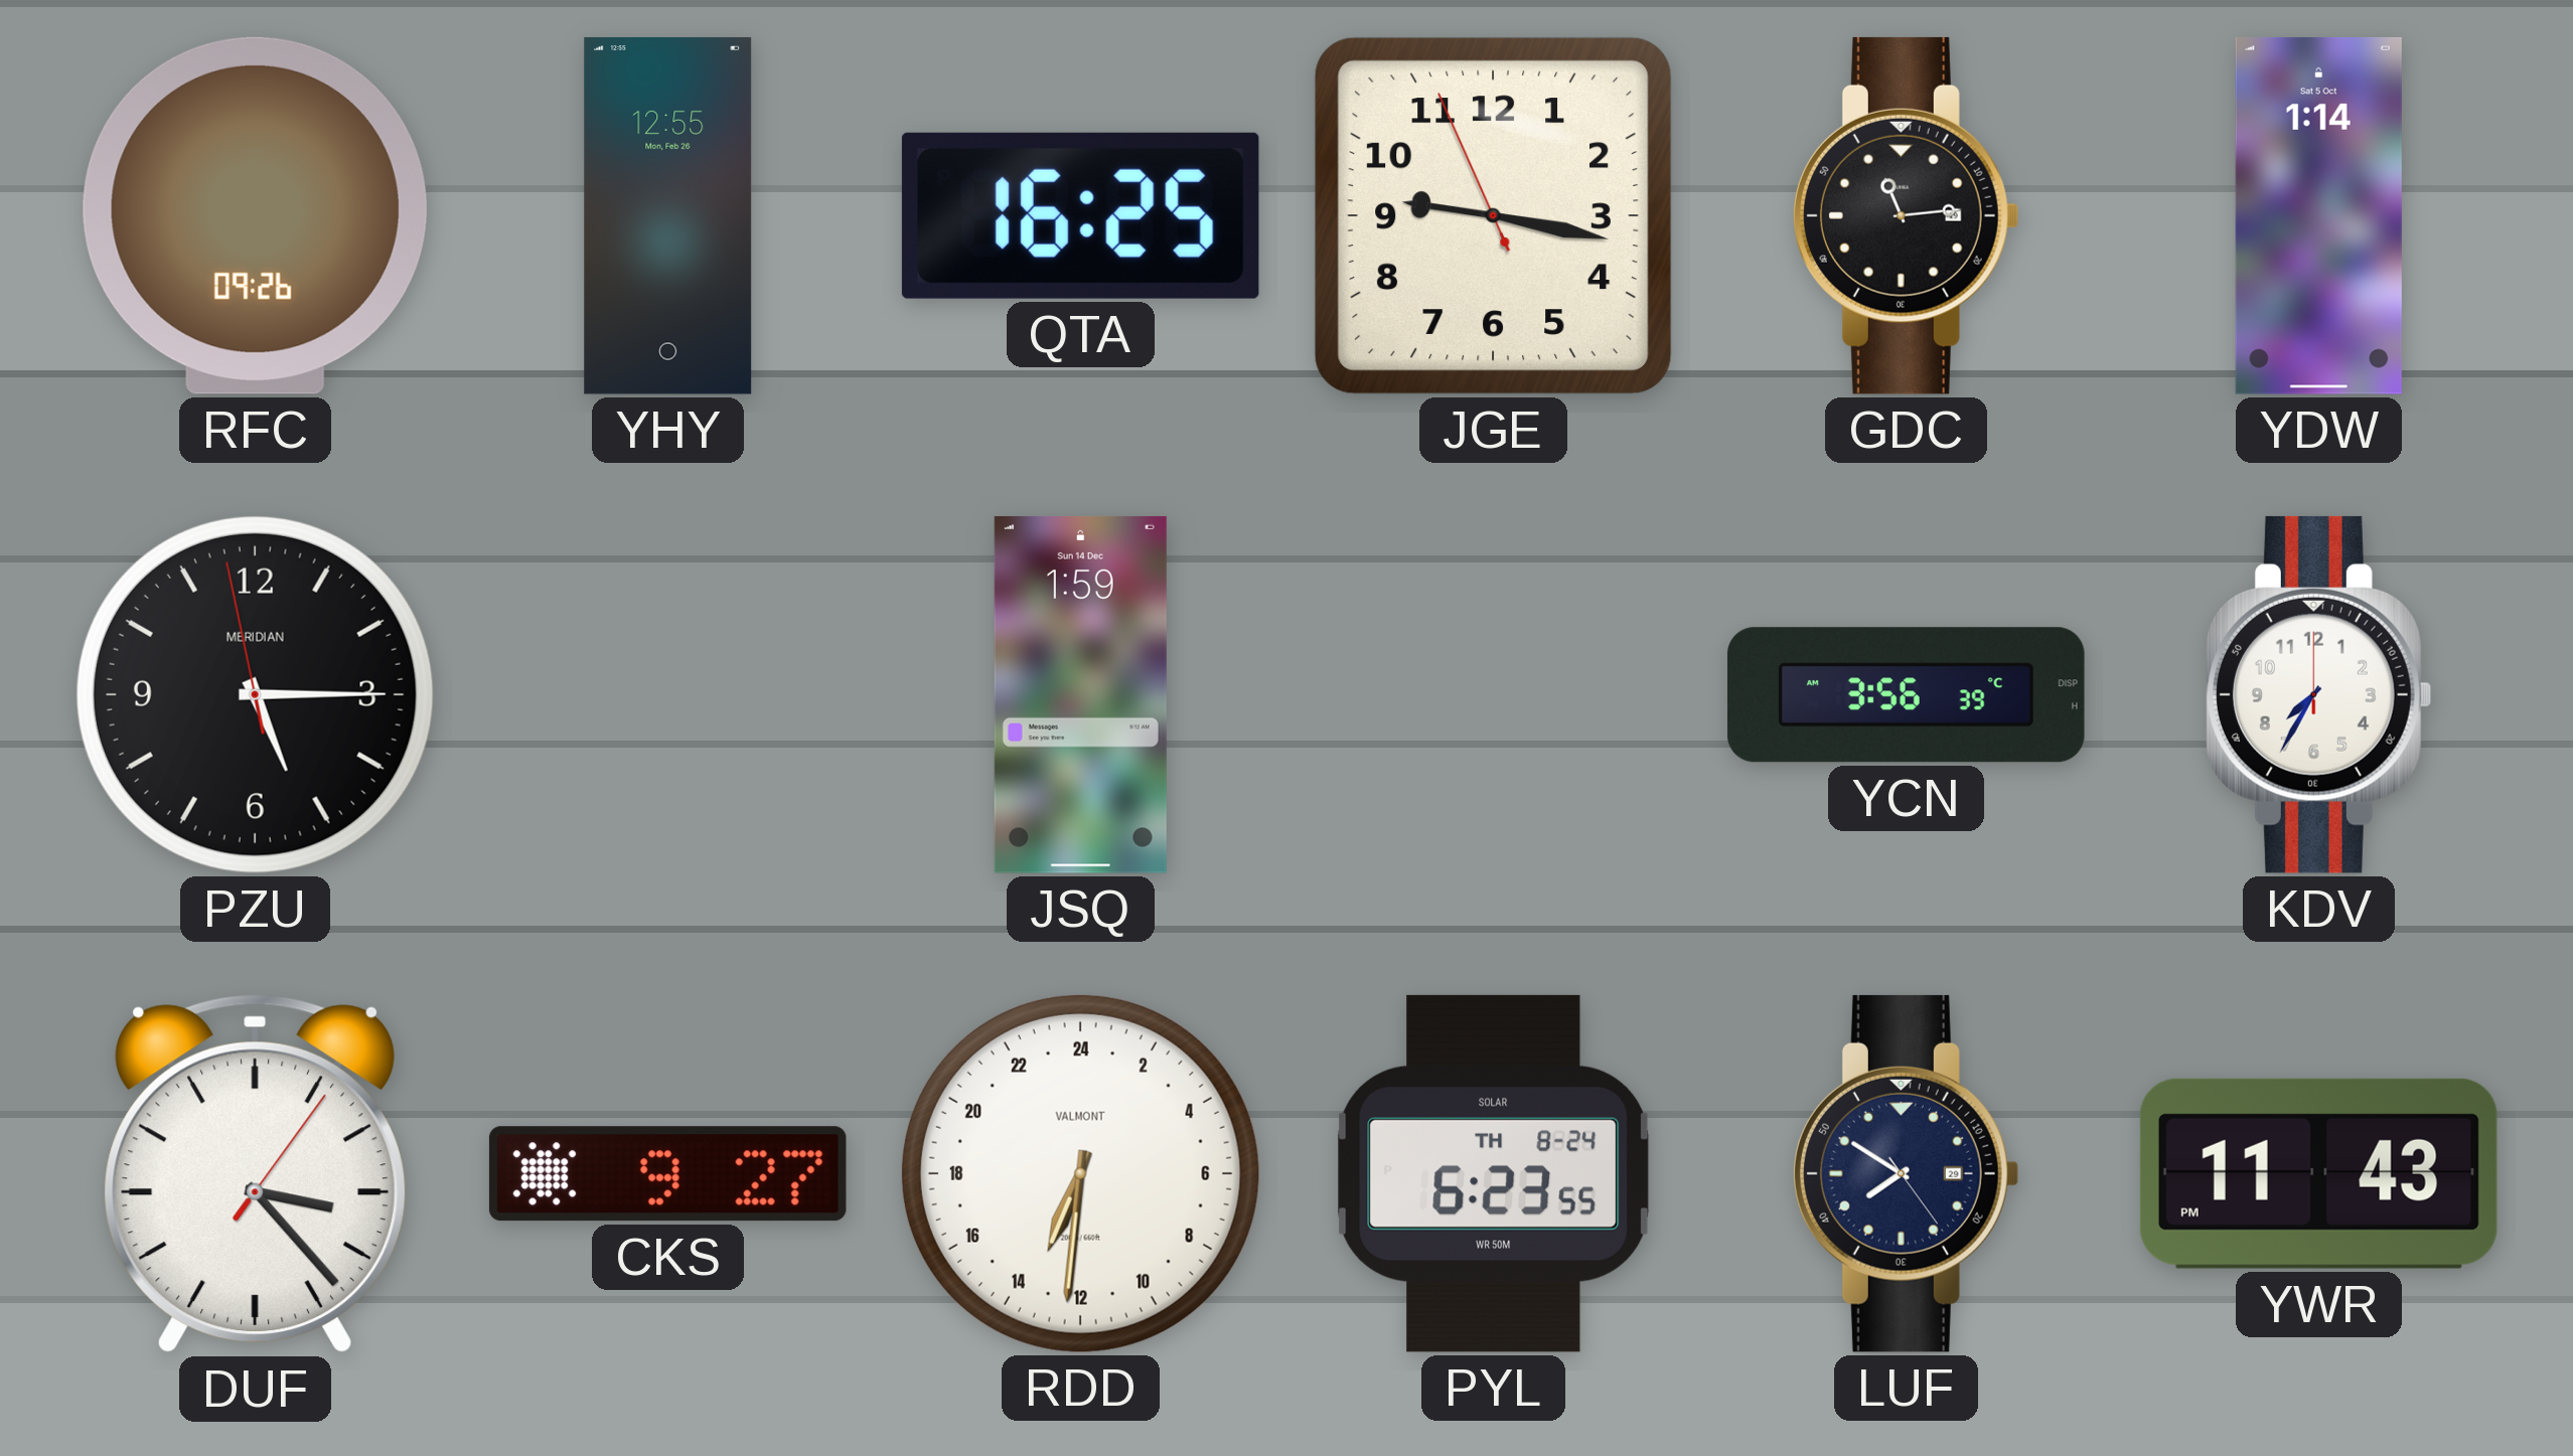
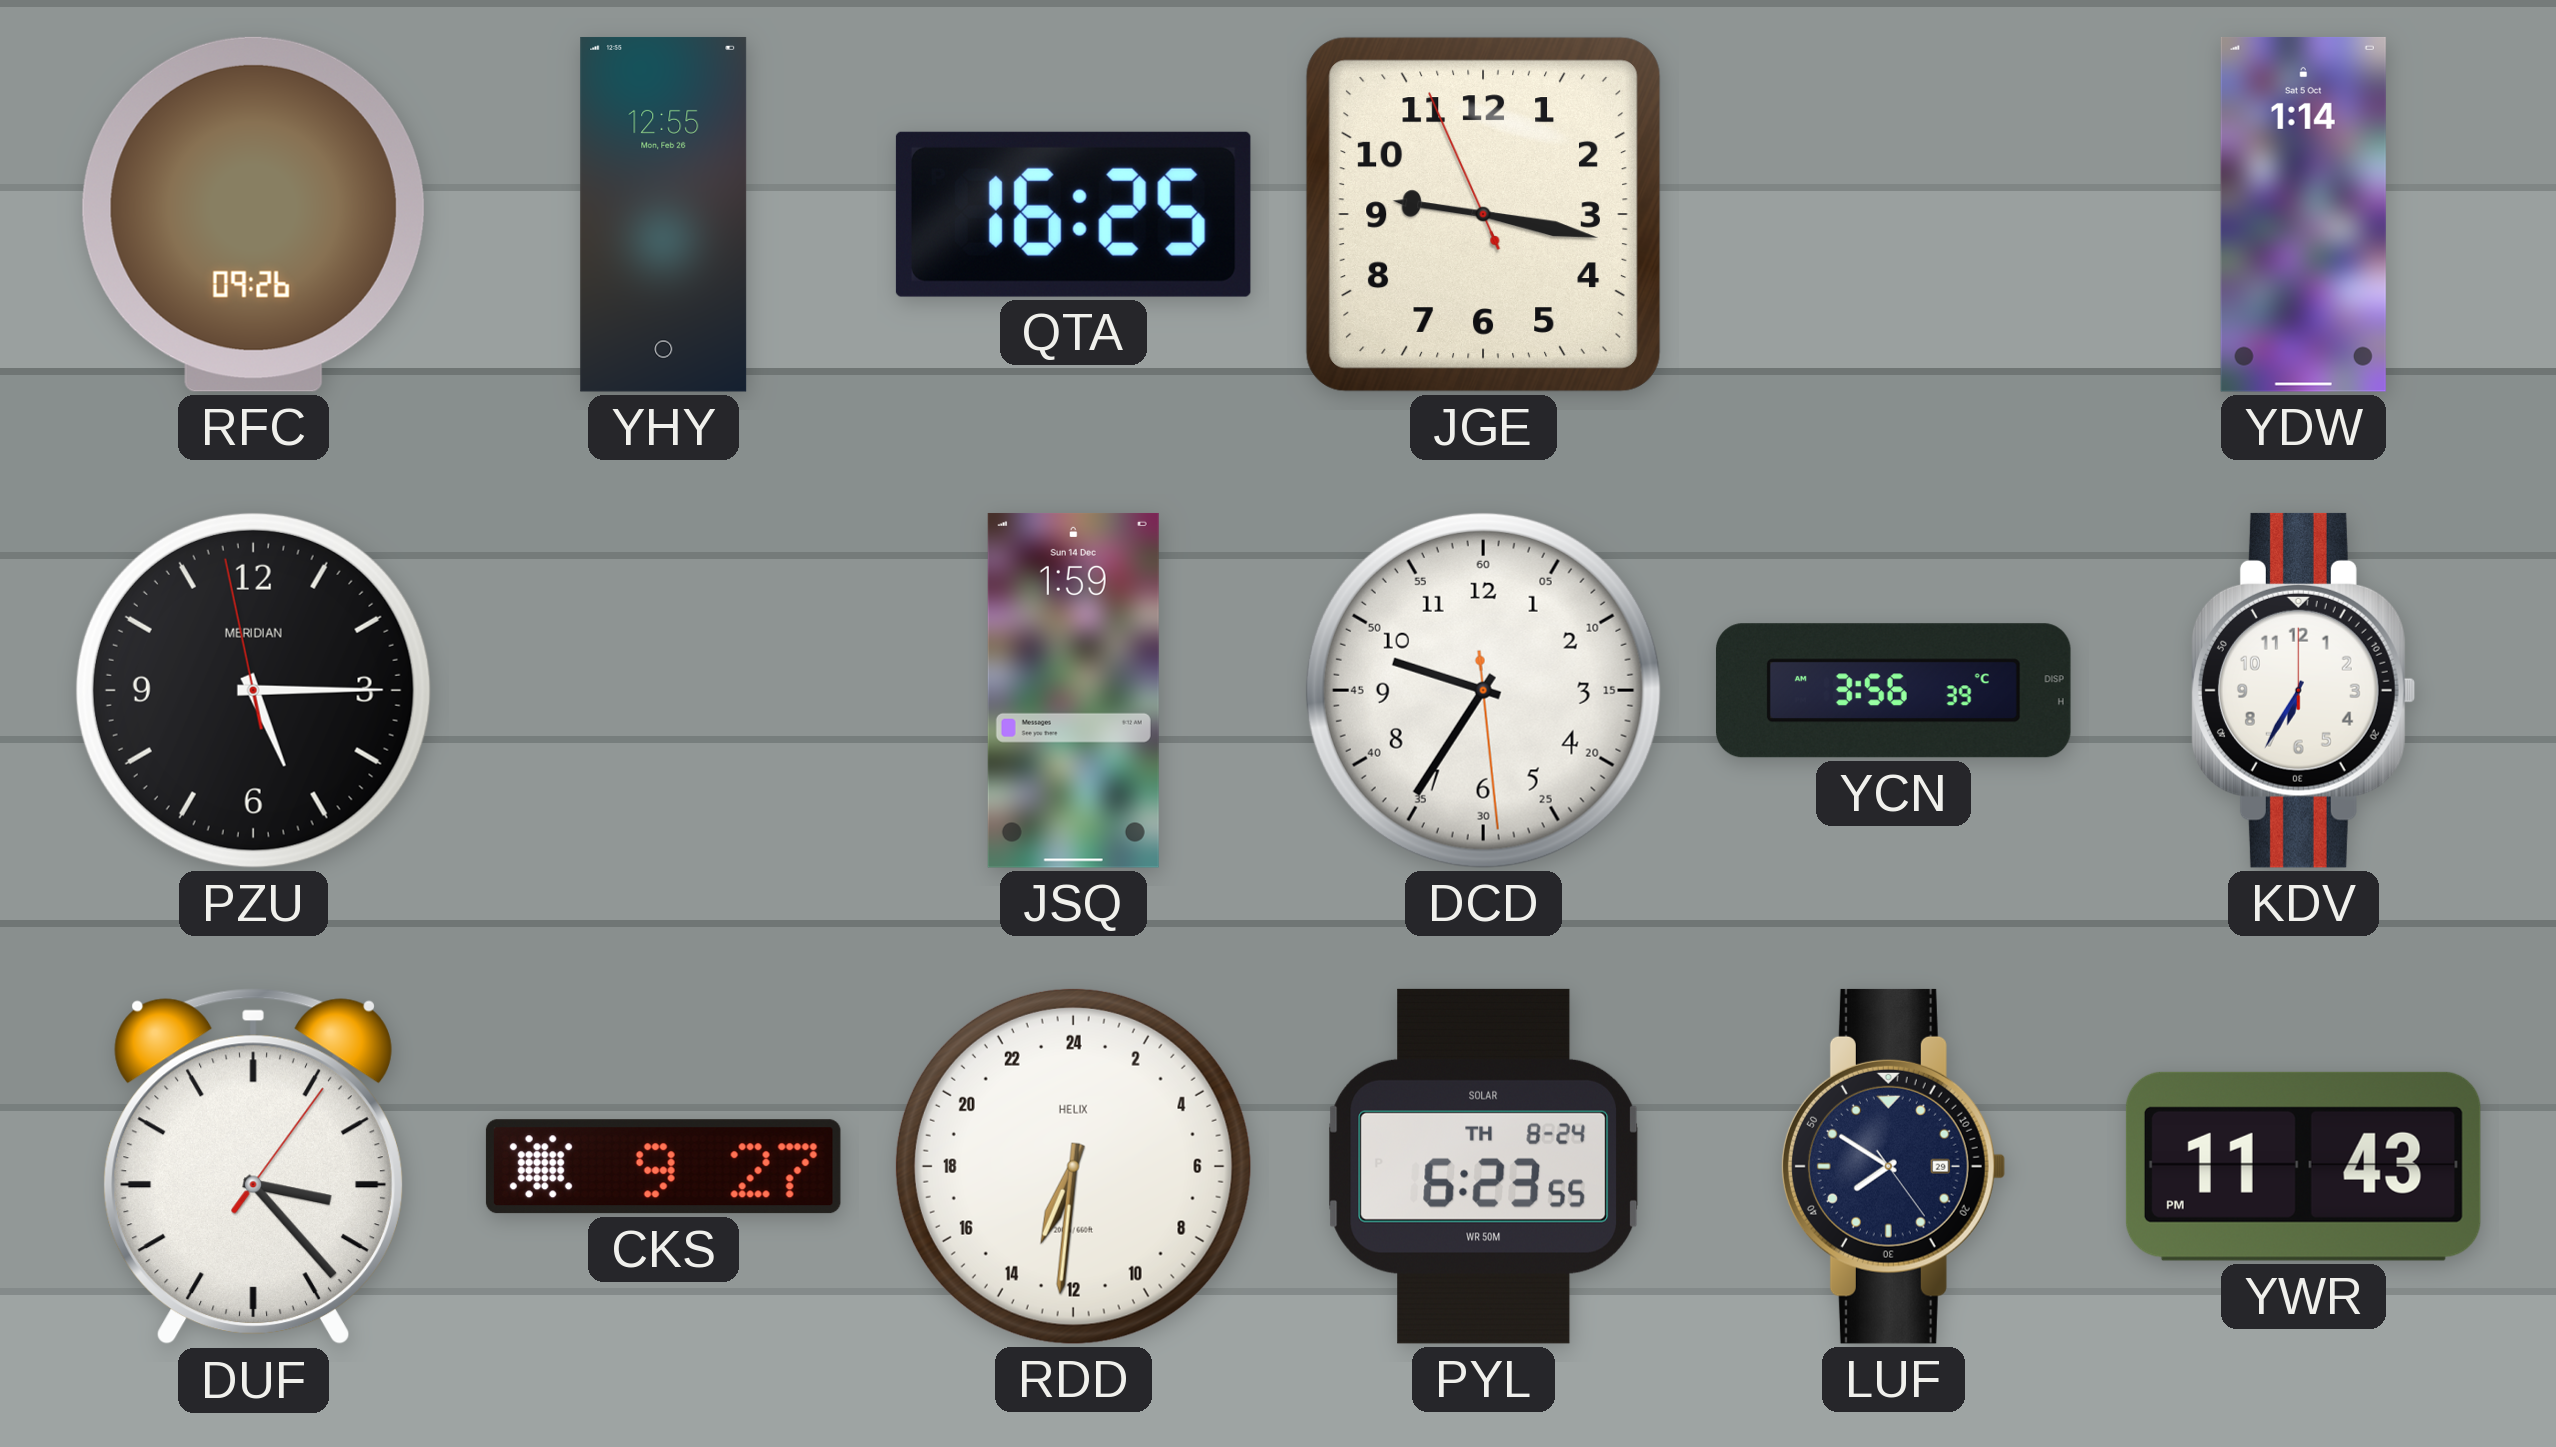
GDC: 11:14 -> none (1906, 215)
DCD: none -> 9:35 (1483, 690)
KDV: 7:35 -> 6:35 (2303, 690)
RDD brand: VALMONT -> HELIX (1073, 1166)
